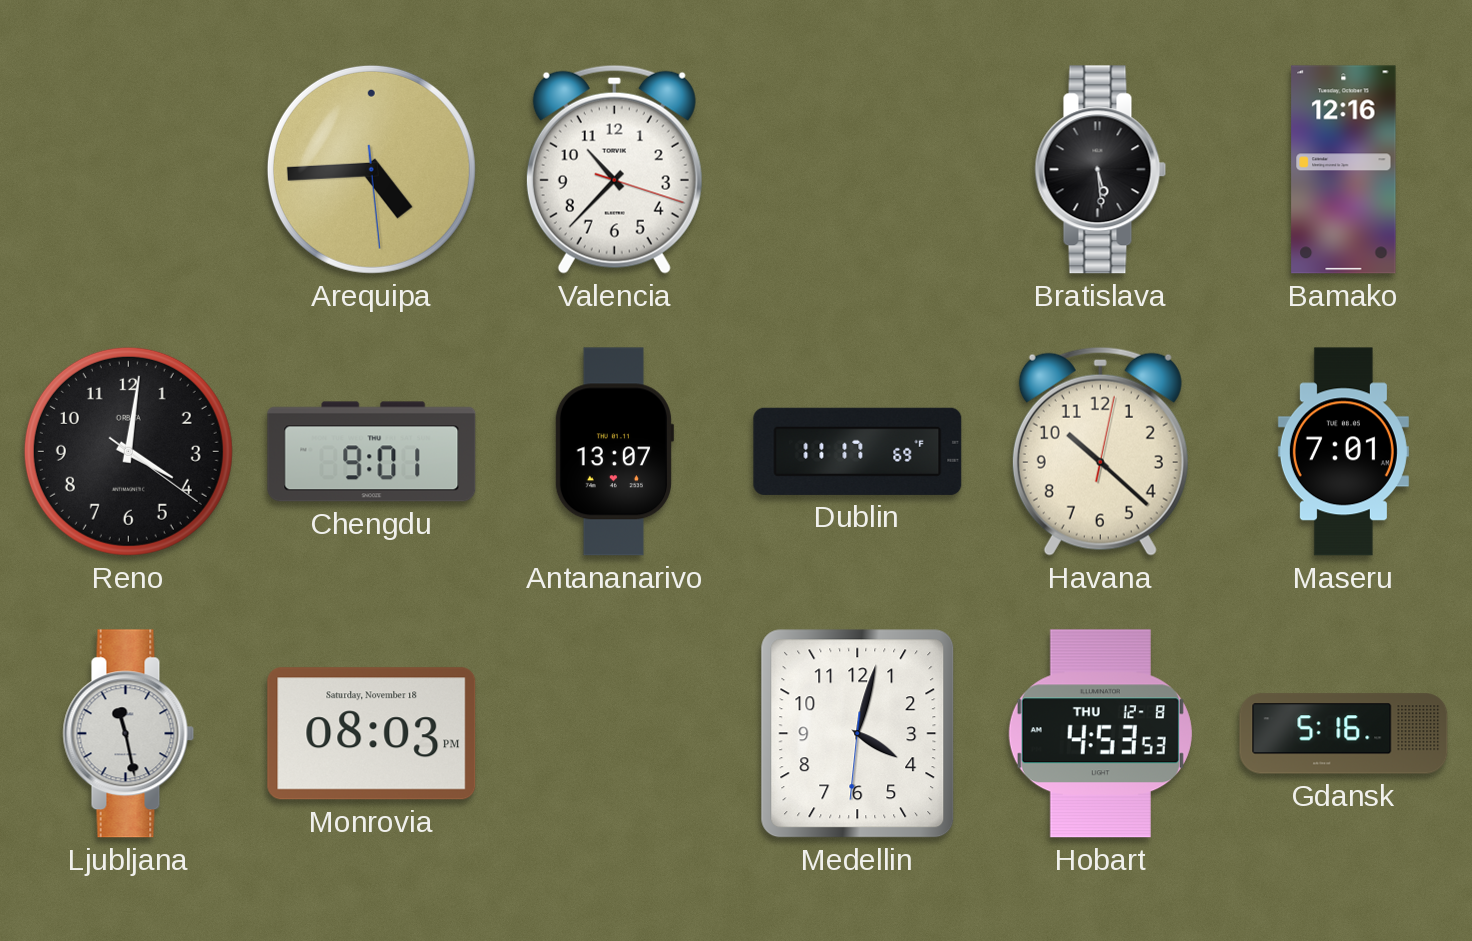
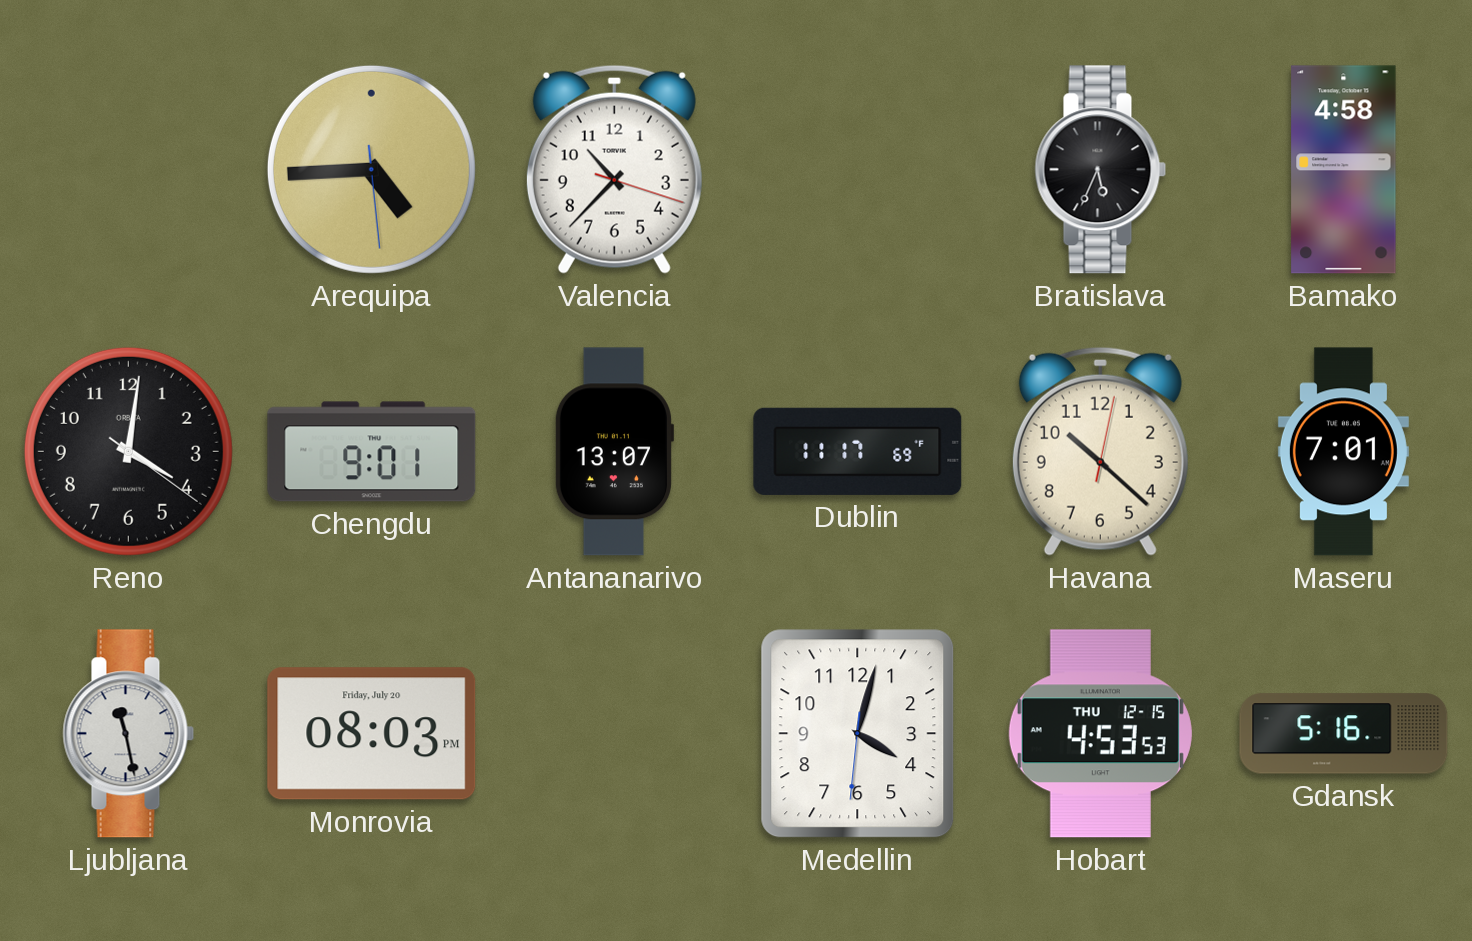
Bratislava: 5:29 -> 5:34 (1101, 170)
Bamako: 12:16 -> 4:58 (1344, 170)
Monrovia date: Saturday, November 18 -> Friday, July 20 (372, 734)
Hobart date: THU 12-8 -> THU 12-15 (1100, 734)
